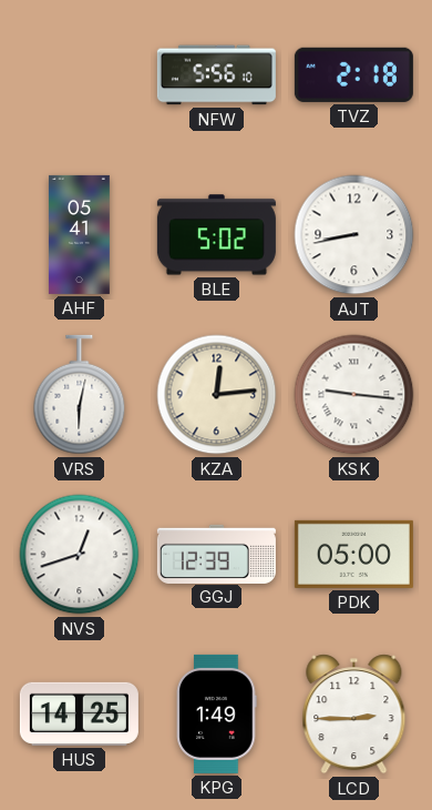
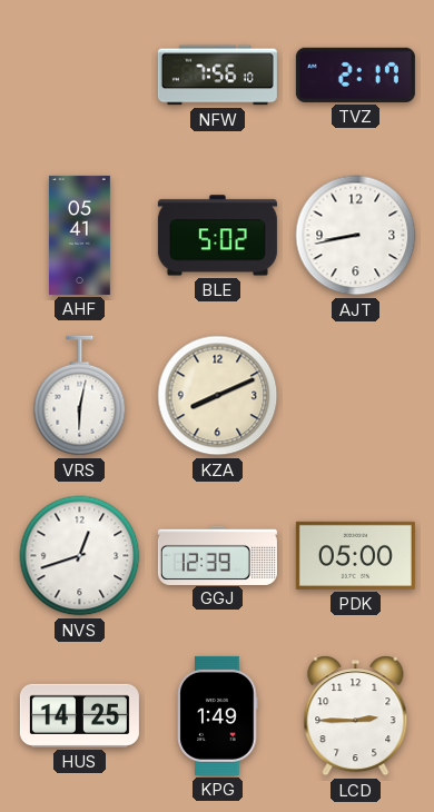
NFW: 5:56 -> 7:56 (217, 76)
TVZ: 2:18 -> 2:17 (355, 75)
KZA: 12:14 -> 8:11 (218, 396)
KSK: 9:16 -> none (354, 395)
